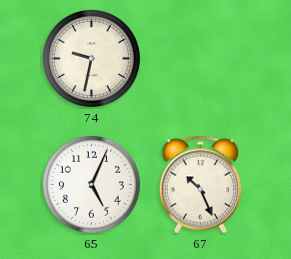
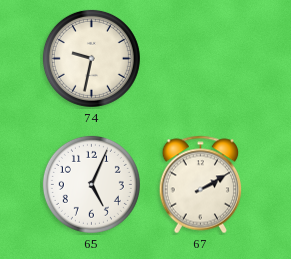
67: 10:26 -> 2:10 (201, 185)
